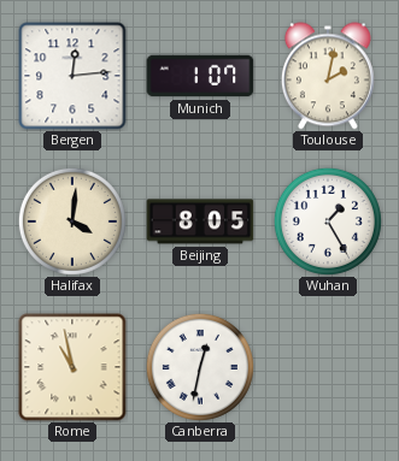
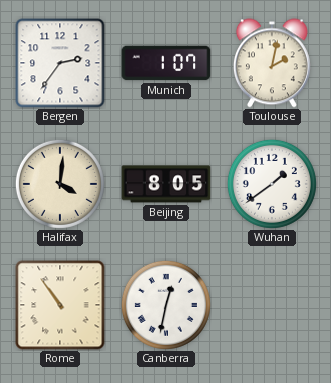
Bergen: 12:14 -> 2:36 (60, 63)
Wuhan: 1:25 -> 1:39 (272, 184)
Rome: 10:58 -> 10:54 (60, 305)
